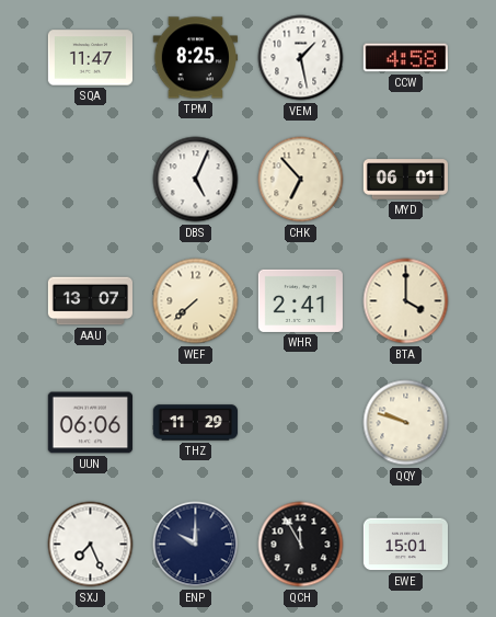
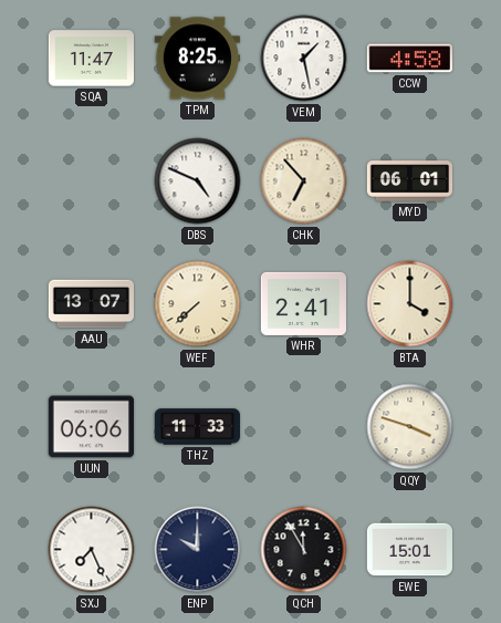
DBS: 5:04 -> 4:49 (198, 181)
THZ: 11:29 -> 11:33 (197, 427)
QQY: 9:48 -> 3:48 (410, 427)
